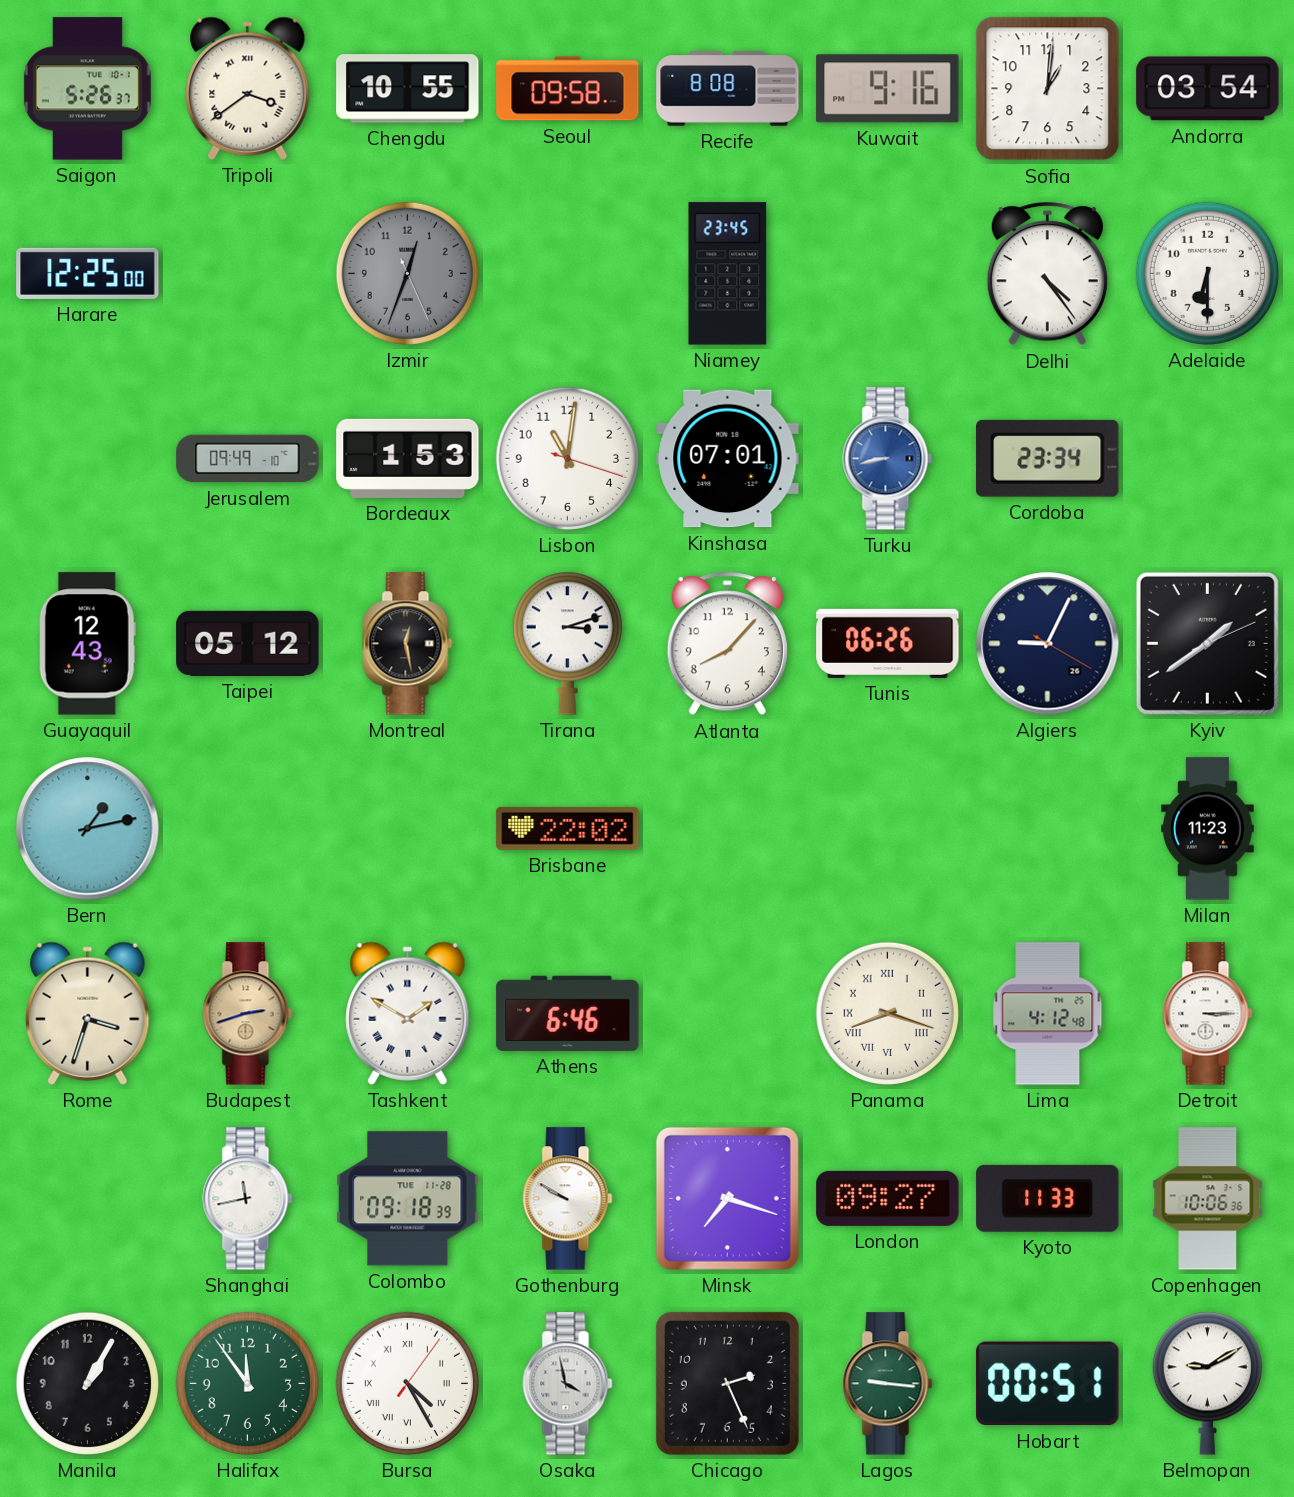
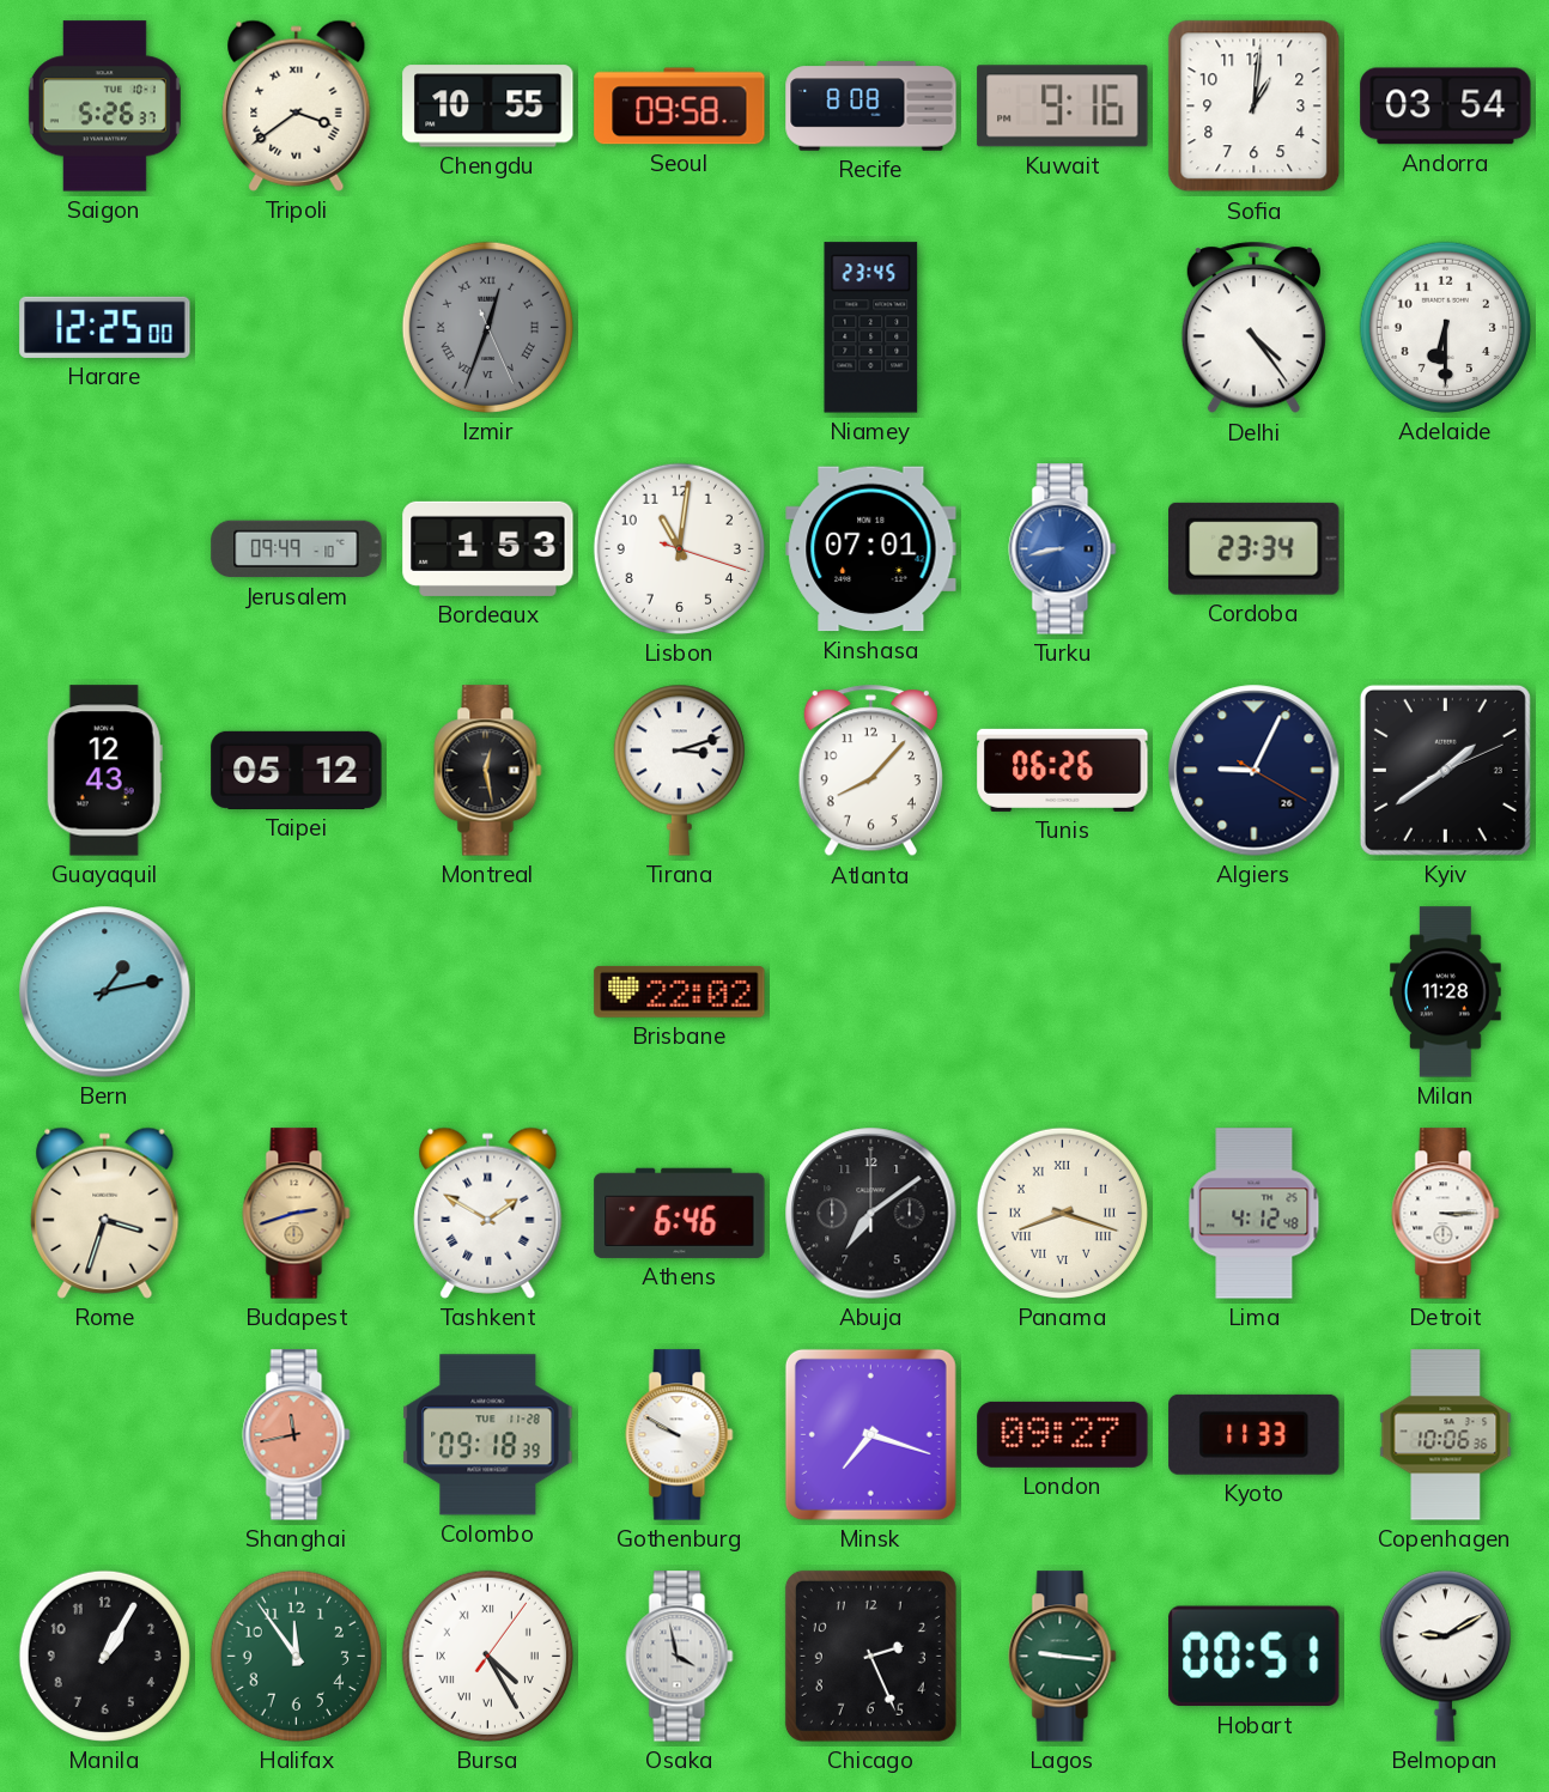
Izmir numerals: Arabic -> Roman (487, 327)
Milan: 11:23 -> 11:28 (1446, 992)
Abuja: none -> 7:09 (871, 1214)
Shanghai dial: white -> salmon (297, 1435)
